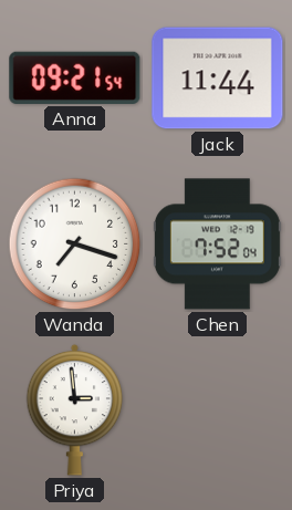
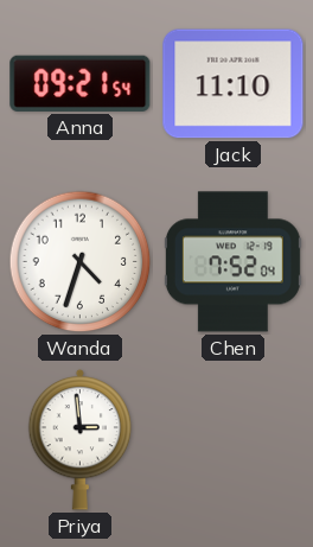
Jack: 11:44 -> 11:10 (234, 84)
Wanda: 7:18 -> 4:33 (81, 262)
